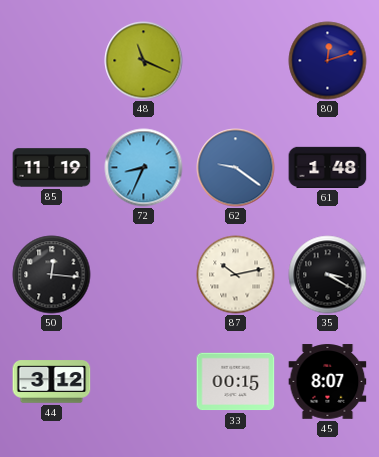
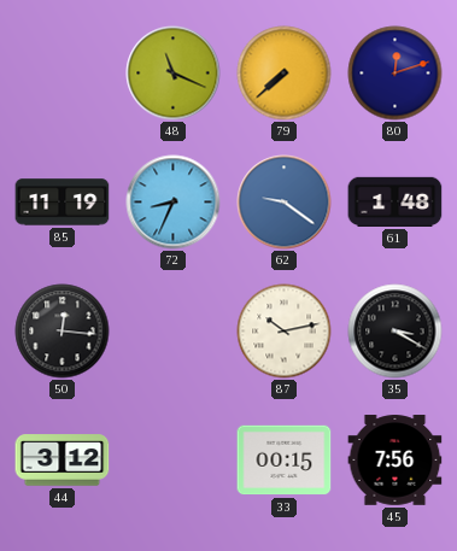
79: none -> 7:38 (285, 74)
45: 8:07 -> 7:56 (396, 461)
